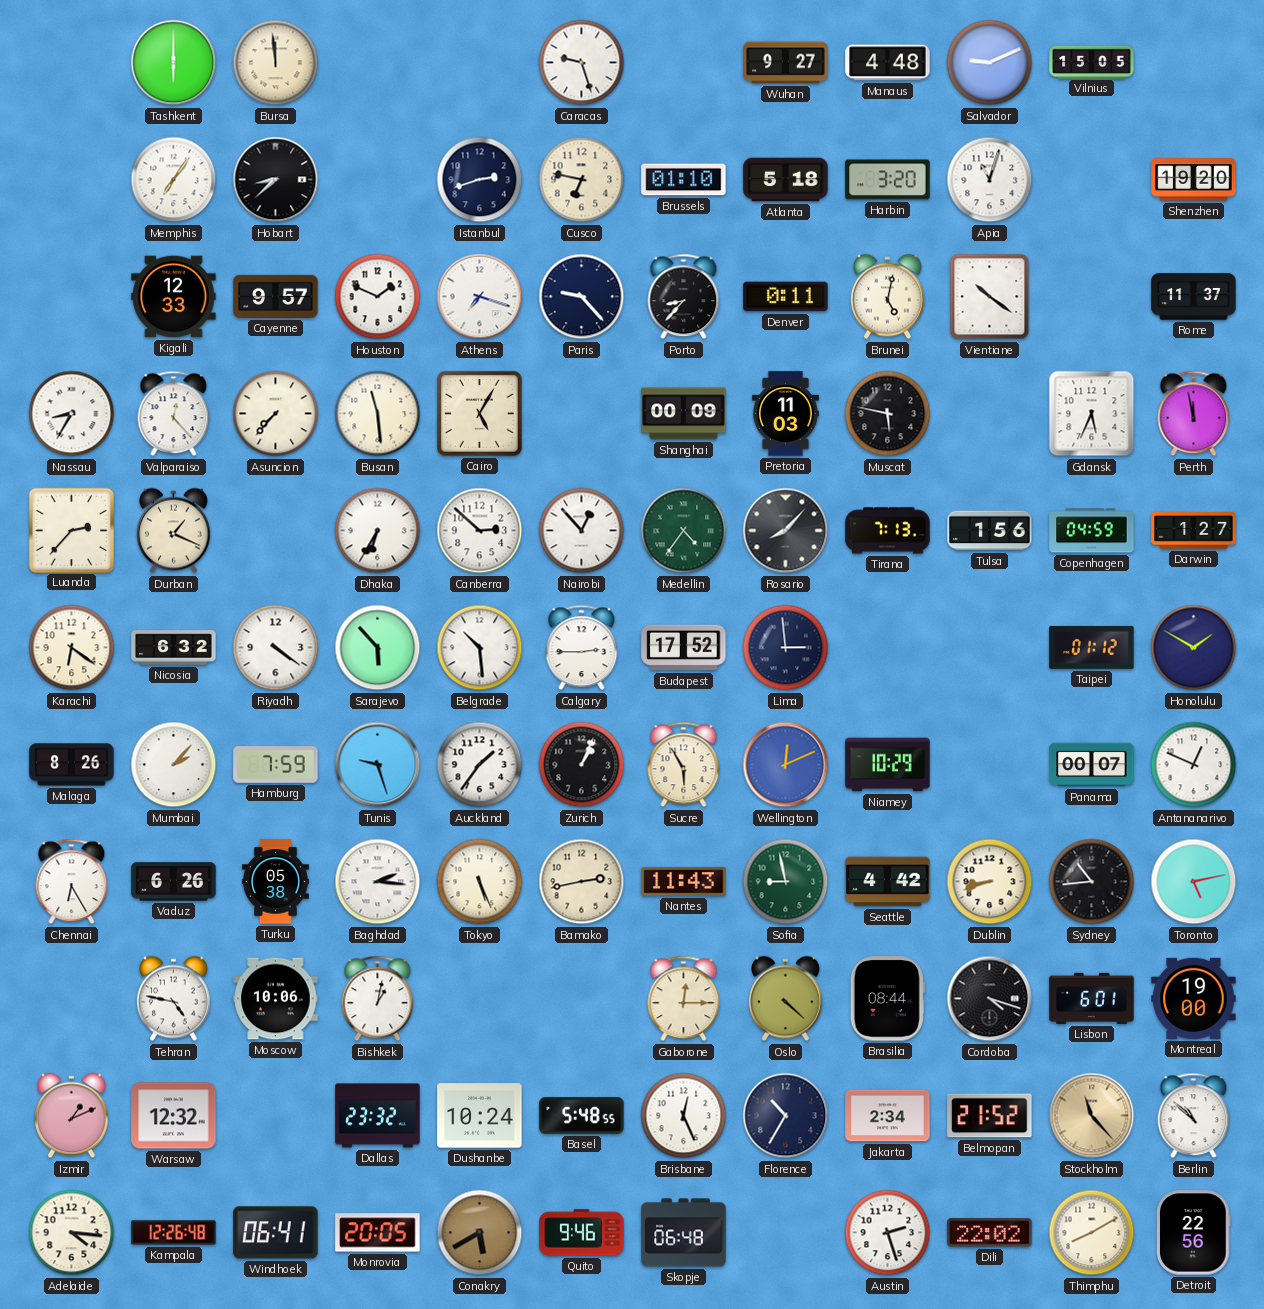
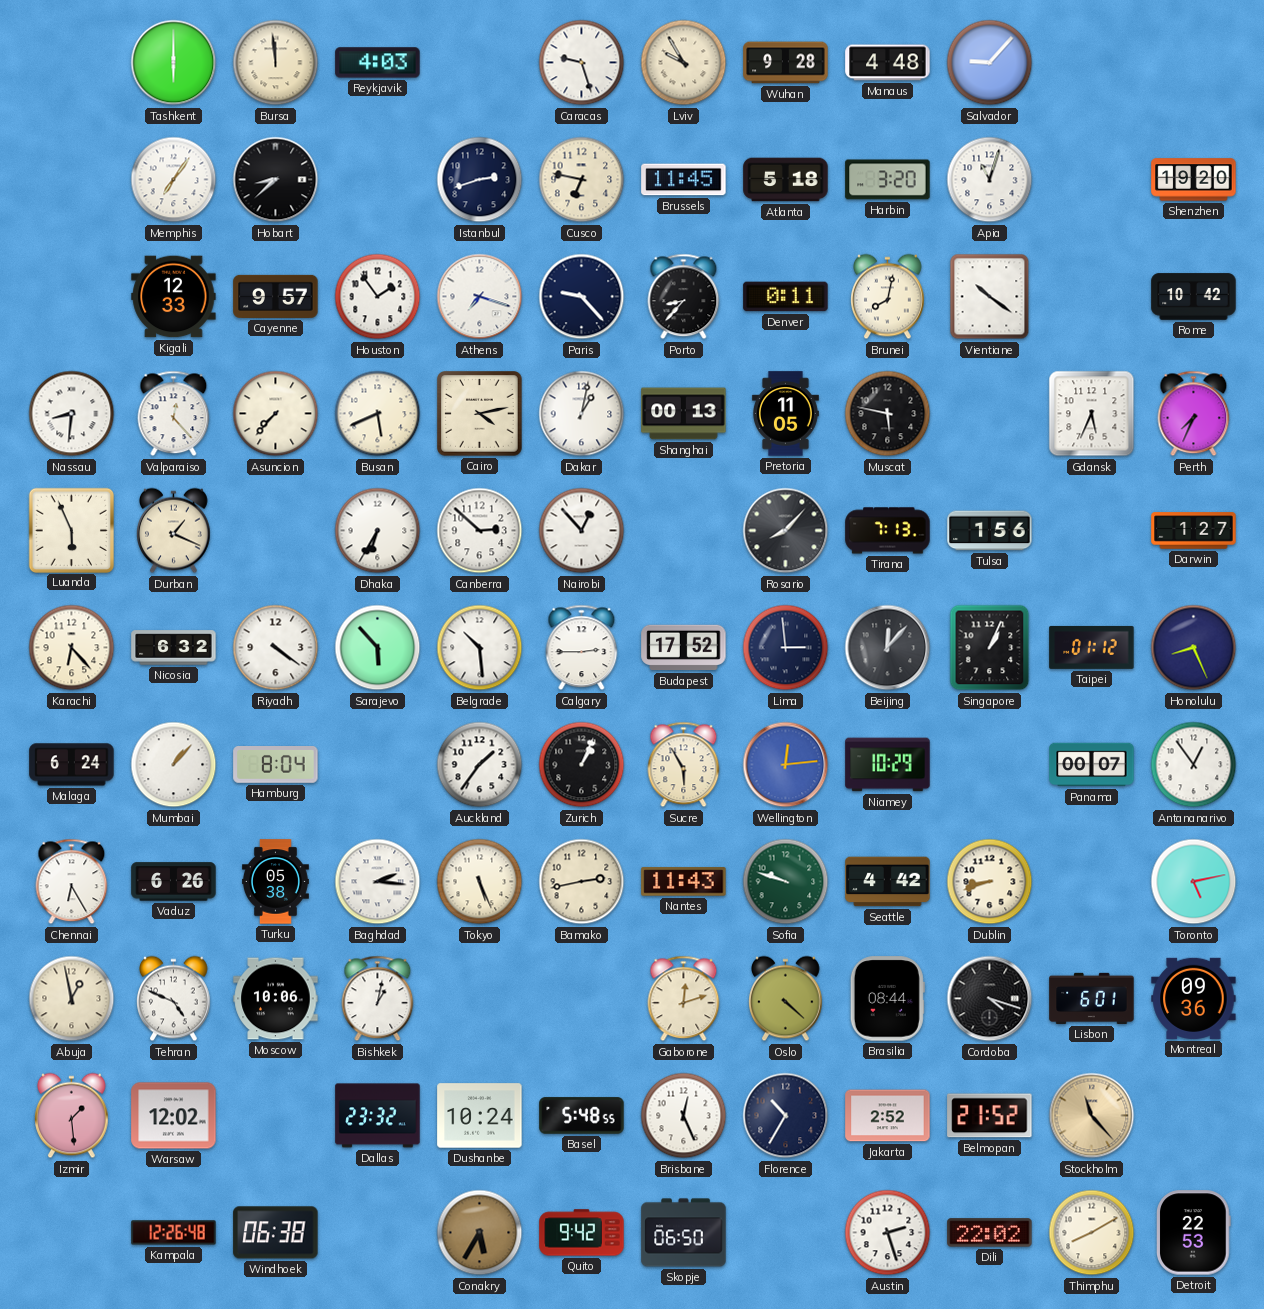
Reykjavik: none -> 4:03 (378, 63)
Lviv: none -> 9:55 (684, 63)
Wuhan: 9:27 -> 9:28 (786, 63)
Salvador: 9:11 -> 9:07 (990, 63)
Vilnius: 15:05 -> none (1092, 62)
Brussels: 01:10 -> 11:45 (684, 180)
Houston: 1:49 -> 1:54 (378, 297)
Brunei: 5:02 -> 8:02 (888, 297)
Rome: 11:37 -> 10:42 (1194, 297)
Nassau: 8:35 -> 8:31 (72, 414)
Busan: 11:29 -> 5:41 (378, 414)
Cairo: 5:05 -> 4:13 (480, 414)
Dakar: none -> 1:02 (582, 414)
Shanghai: 00:09 -> 00:13 (684, 414)
Pretoria: 11:03 -> 11:05 (785, 414)
Perth: 11:58 -> 7:34 (1194, 414)
Luanda: 2:37 -> 5:56 (71, 530)
Medellin: 4:36 -> none (684, 531)
Copenhagen: 04:59 -> none (1092, 531)
Karachi: 6:21 -> 6:23 (72, 648)
Beijing: none -> 12:07 (888, 648)
Singapore: none -> 1:04 (990, 648)
Honolulu: 1:50 -> 8:26 (1194, 648)
Malaga: 8:26 -> 6:24 (72, 765)
Mumbai: 2:07 -> 1:07 (174, 765)
Hamburg: 7:59 -> 8:04 (276, 765)
Tunis: 9:27 -> none (378, 765)
Wellington: 12:11 -> 12:14 (786, 765)
Antananarivo: 12:49 -> 12:54 (1194, 765)
Sofia: 8:58 -> 9:48 (786, 882)
Sydney: 10:44 -> none (1092, 882)
Abuja: none -> 12:58 (72, 999)
Tehran: 4:47 -> 4:49 (174, 999)
Gaborone: 12:15 -> 12:12 (684, 999)
Montreal: 19:00 -> 09:36 (1194, 998)
Izmir: 1:11 -> 1:29 (72, 1116)
Warsaw: 12:32 -> 12:02 (174, 1116)
Jakarta: 2:34 -> 2:52 (888, 1116)
Berlin: 10:52 -> none (1194, 1116)
Adelaide: 4:16 -> none (72, 1233)
Windhoek: 06:41 -> 06:38 (276, 1233)
Monrovia: 20:05 -> none (378, 1233)
Conakry: 5:40 -> 5:35 (480, 1233)
Quito: 9:46 -> 9:42 (582, 1233)
Skopje: 06:48 -> 06:50 (684, 1233)
Detroit: 22:56 -> 22:53 (1194, 1233)
